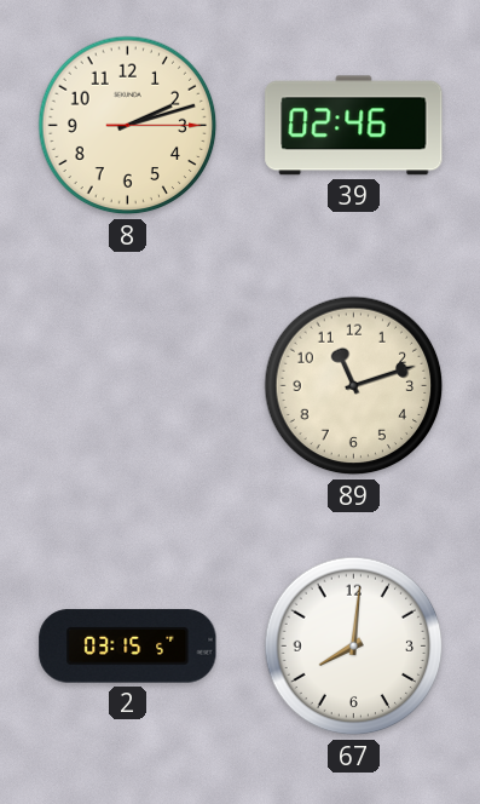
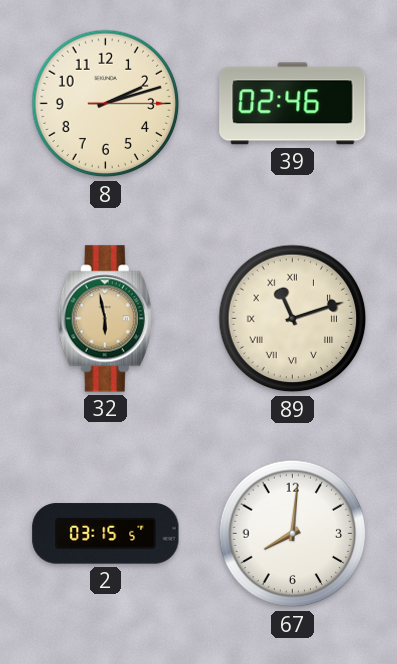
32: none -> 5:58 (105, 319)
89 numerals: Arabic -> Roman (293, 319)
